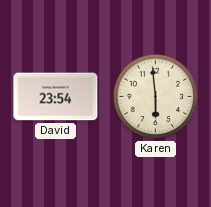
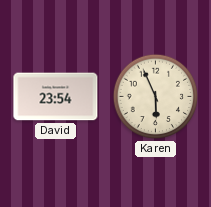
Karen: 5:59 -> 5:56 (156, 97)
